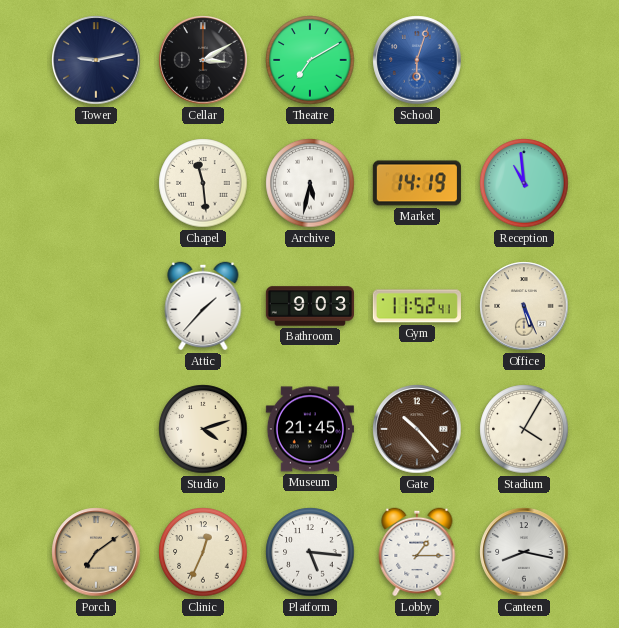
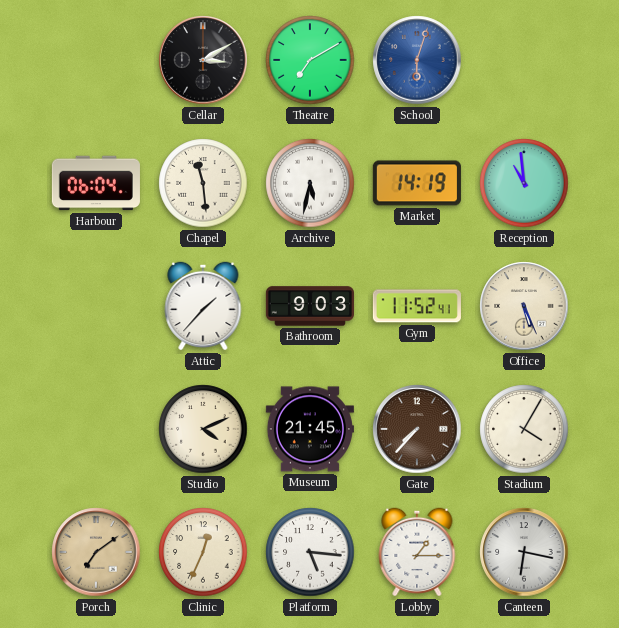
Tower: 9:13 -> none (96, 60)
Harbour: none -> 06:04 (96, 183)
Studio: 4:12 -> 4:11 (203, 429)
Gate: 10:23 -> 7:37 (417, 429)
Canteen: 8:17 -> 6:17 (524, 552)
